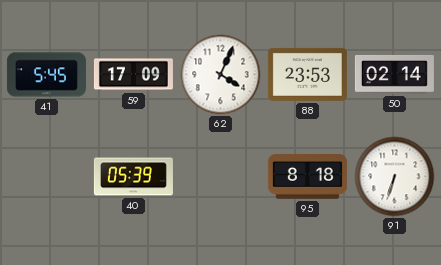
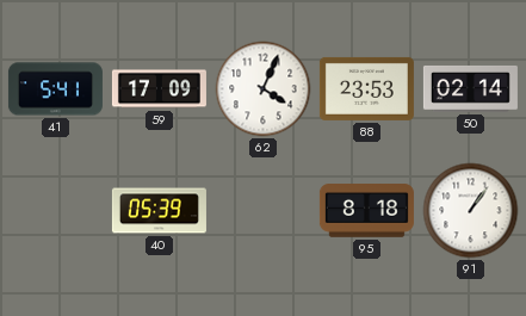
41: 5:45 -> 5:41 (55, 89)
91: 6:33 -> 1:06 (471, 211)
